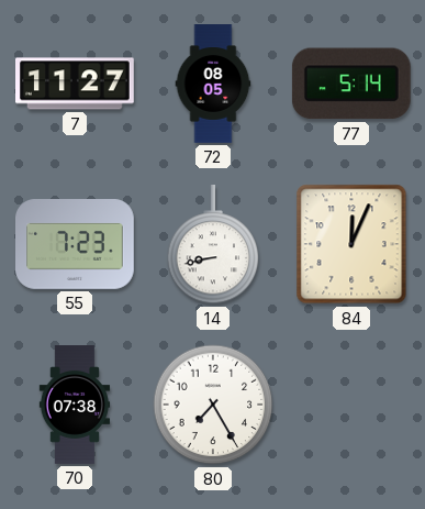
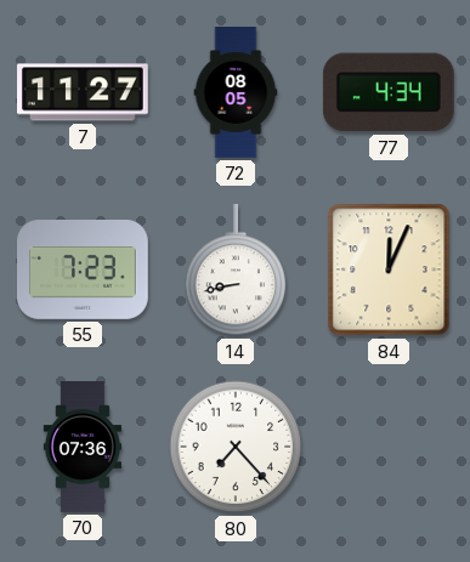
77: 5:14 -> 4:34 (389, 92)
70: 07:38 -> 07:36 (83, 447)
80: 7:25 -> 7:23 (236, 447)
